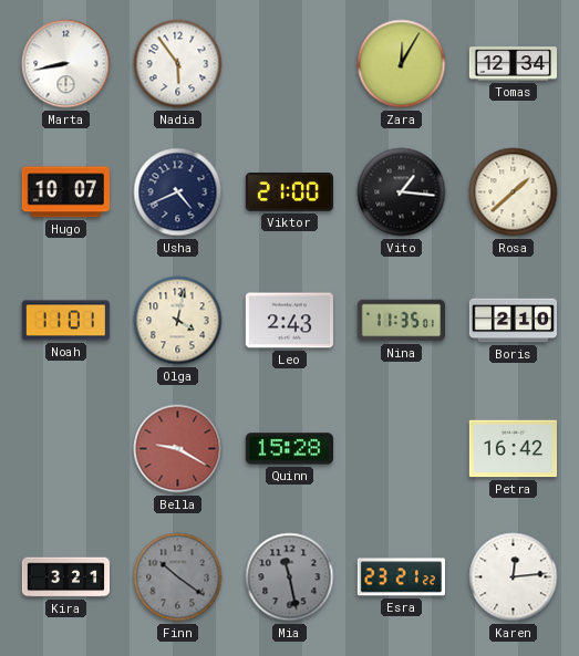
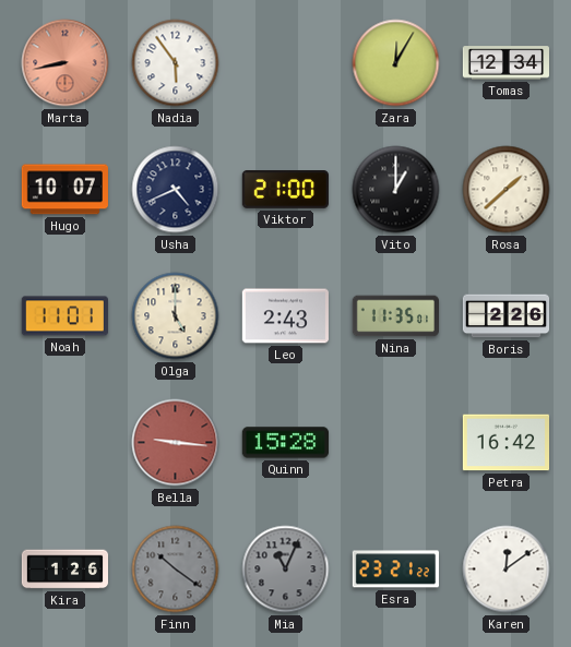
Marta dial: white -> salmon (66, 63)
Vito: 1:16 -> 1:00 (396, 190)
Olga: 4:02 -> 5:00 (176, 316)
Boris: 2:10 -> 2:26 (505, 316)
Bella: 9:20 -> 9:16 (176, 443)
Kira: 3:21 -> 1:26 (64, 570)
Mia: 11:28 -> 11:04 (286, 570)
Karen: 12:14 -> 12:09 (507, 570)
